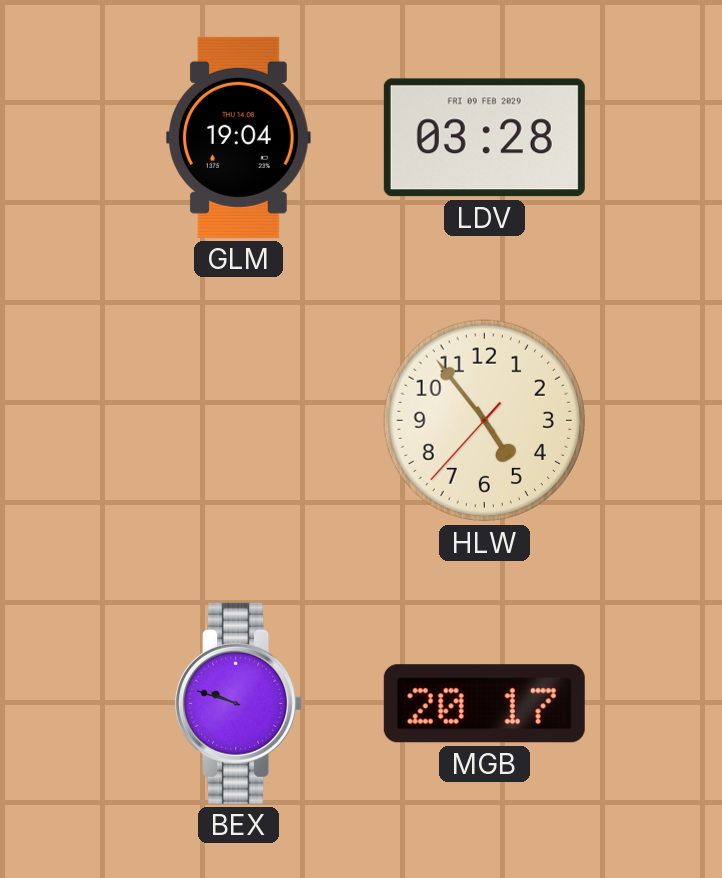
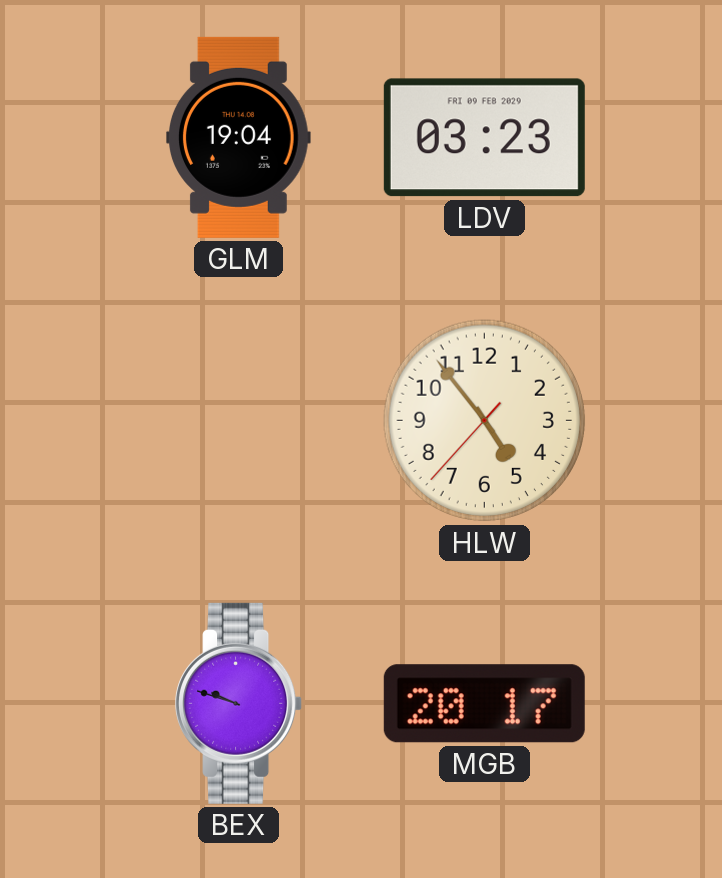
LDV: 03:28 -> 03:23 (484, 138)
